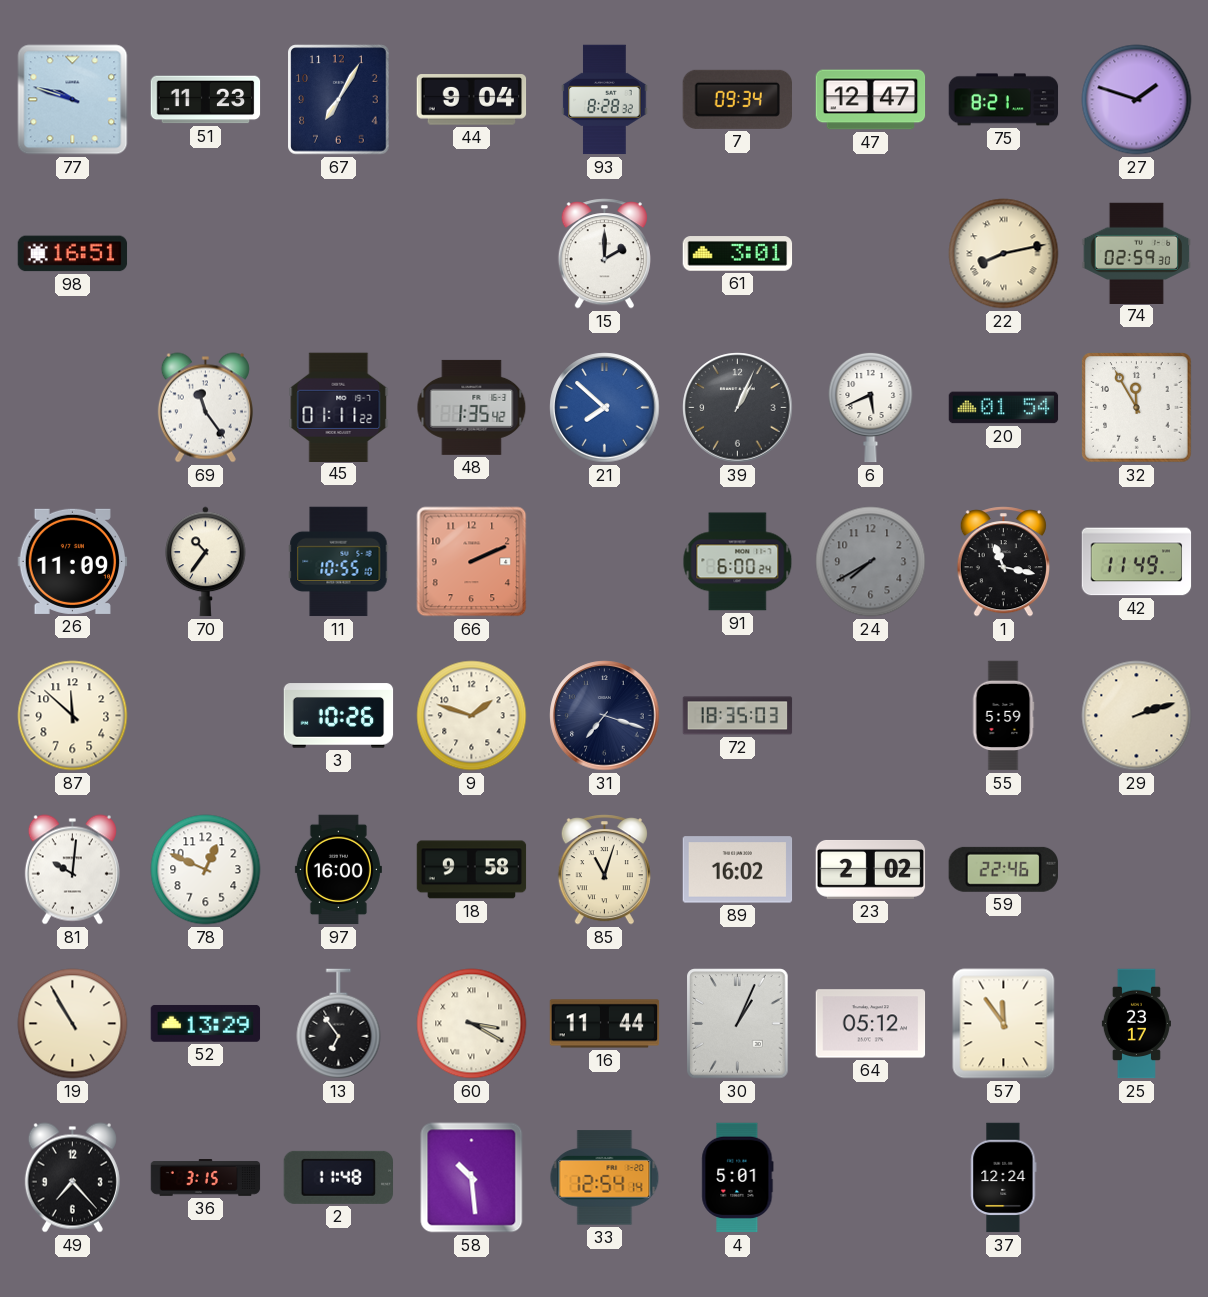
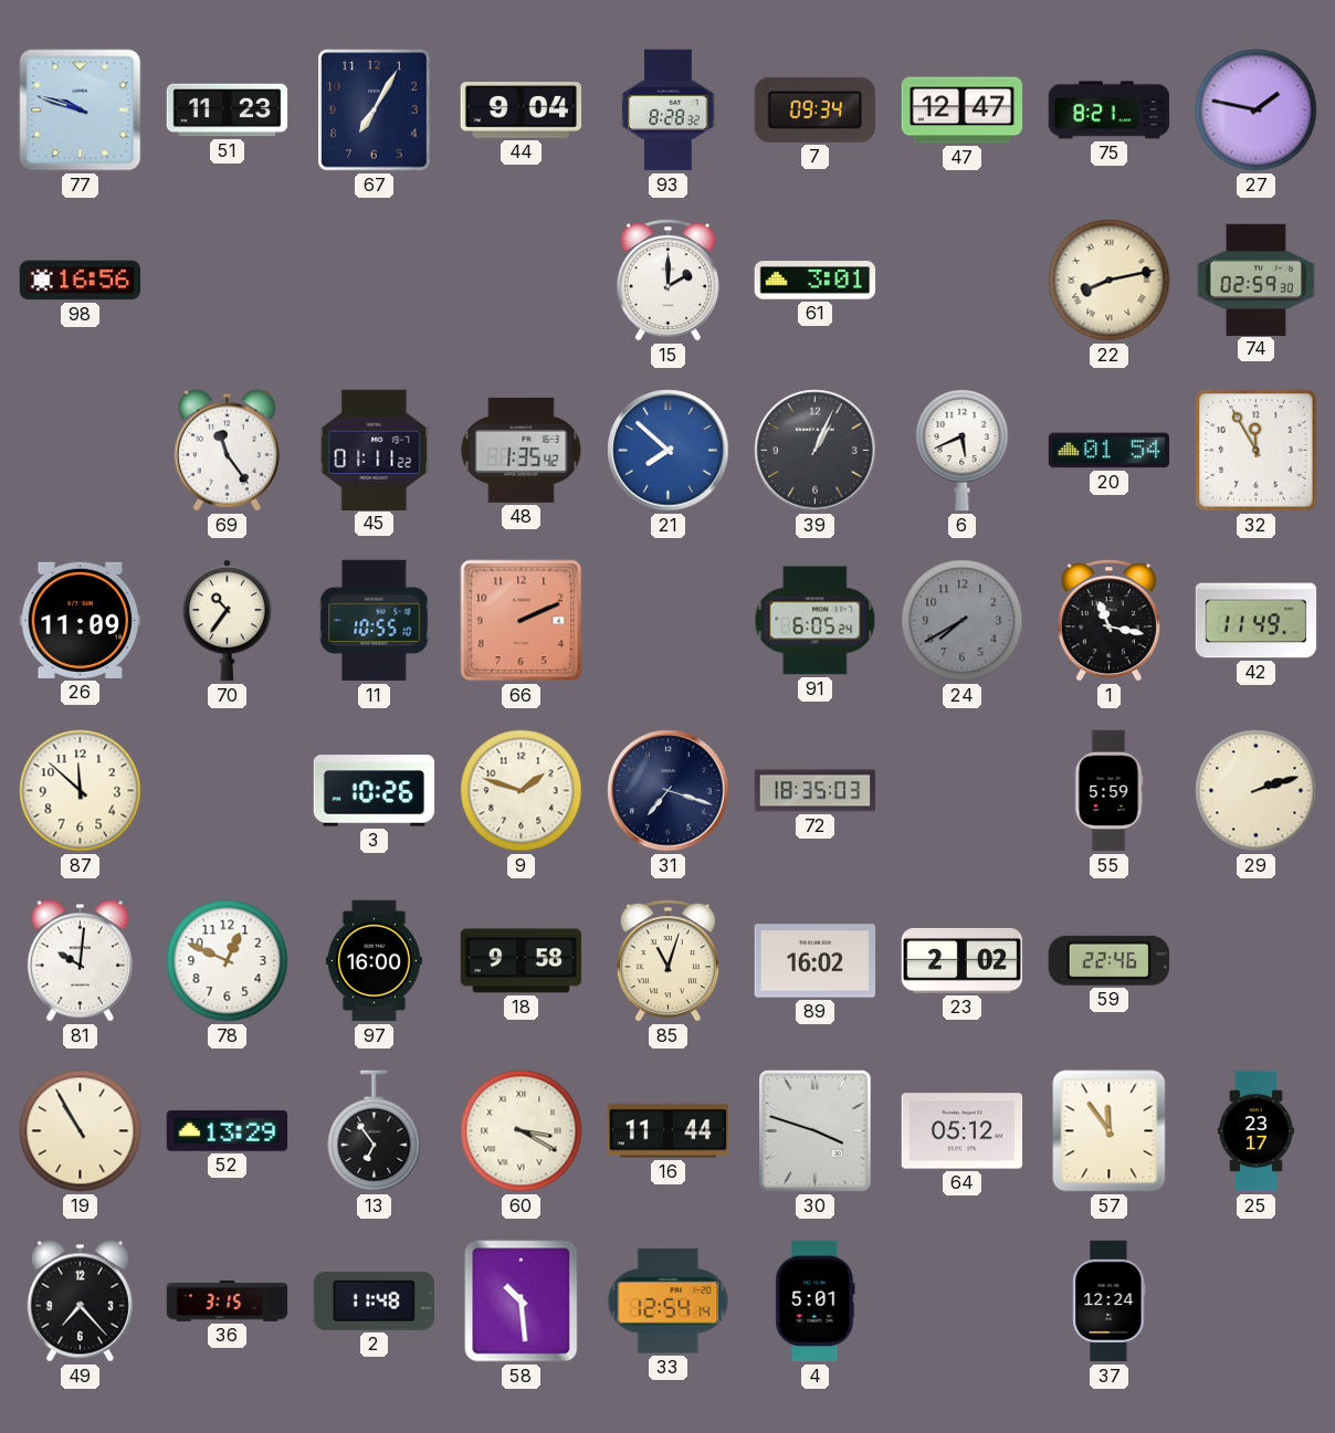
27: 1:48 -> 1:47 (1257, 110)
98: 16:51 -> 16:56 (81, 281)
91: 6:00 -> 6:05 (816, 621)
30: 1:04 -> 3:48 (816, 1131)
